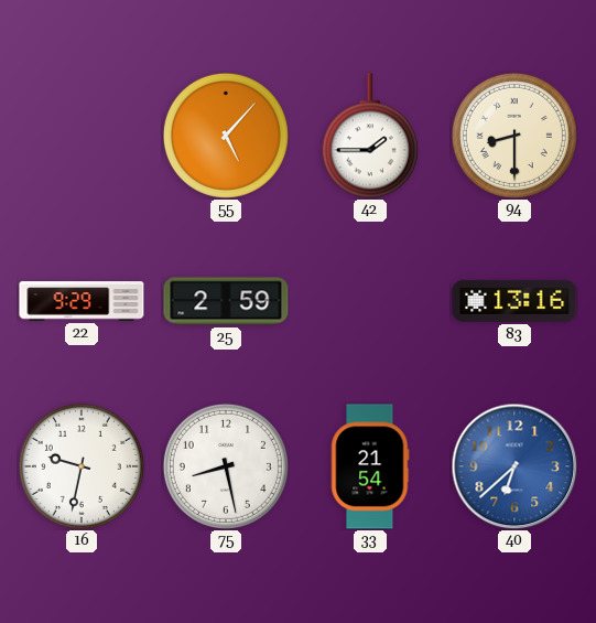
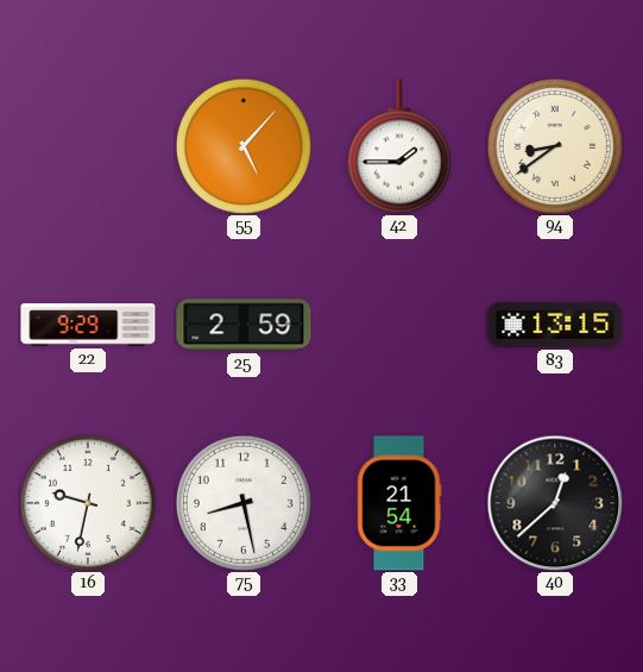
94: 8:30 -> 8:39 (555, 146)
83: 13:16 -> 13:15 (555, 325)
40: 6:38 -> 12:38 (555, 503)
40 dial: blue -> black (555, 503)
